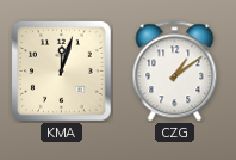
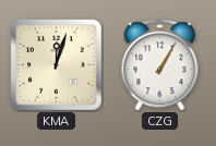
CZG: 1:09 -> 1:05 (160, 65)
